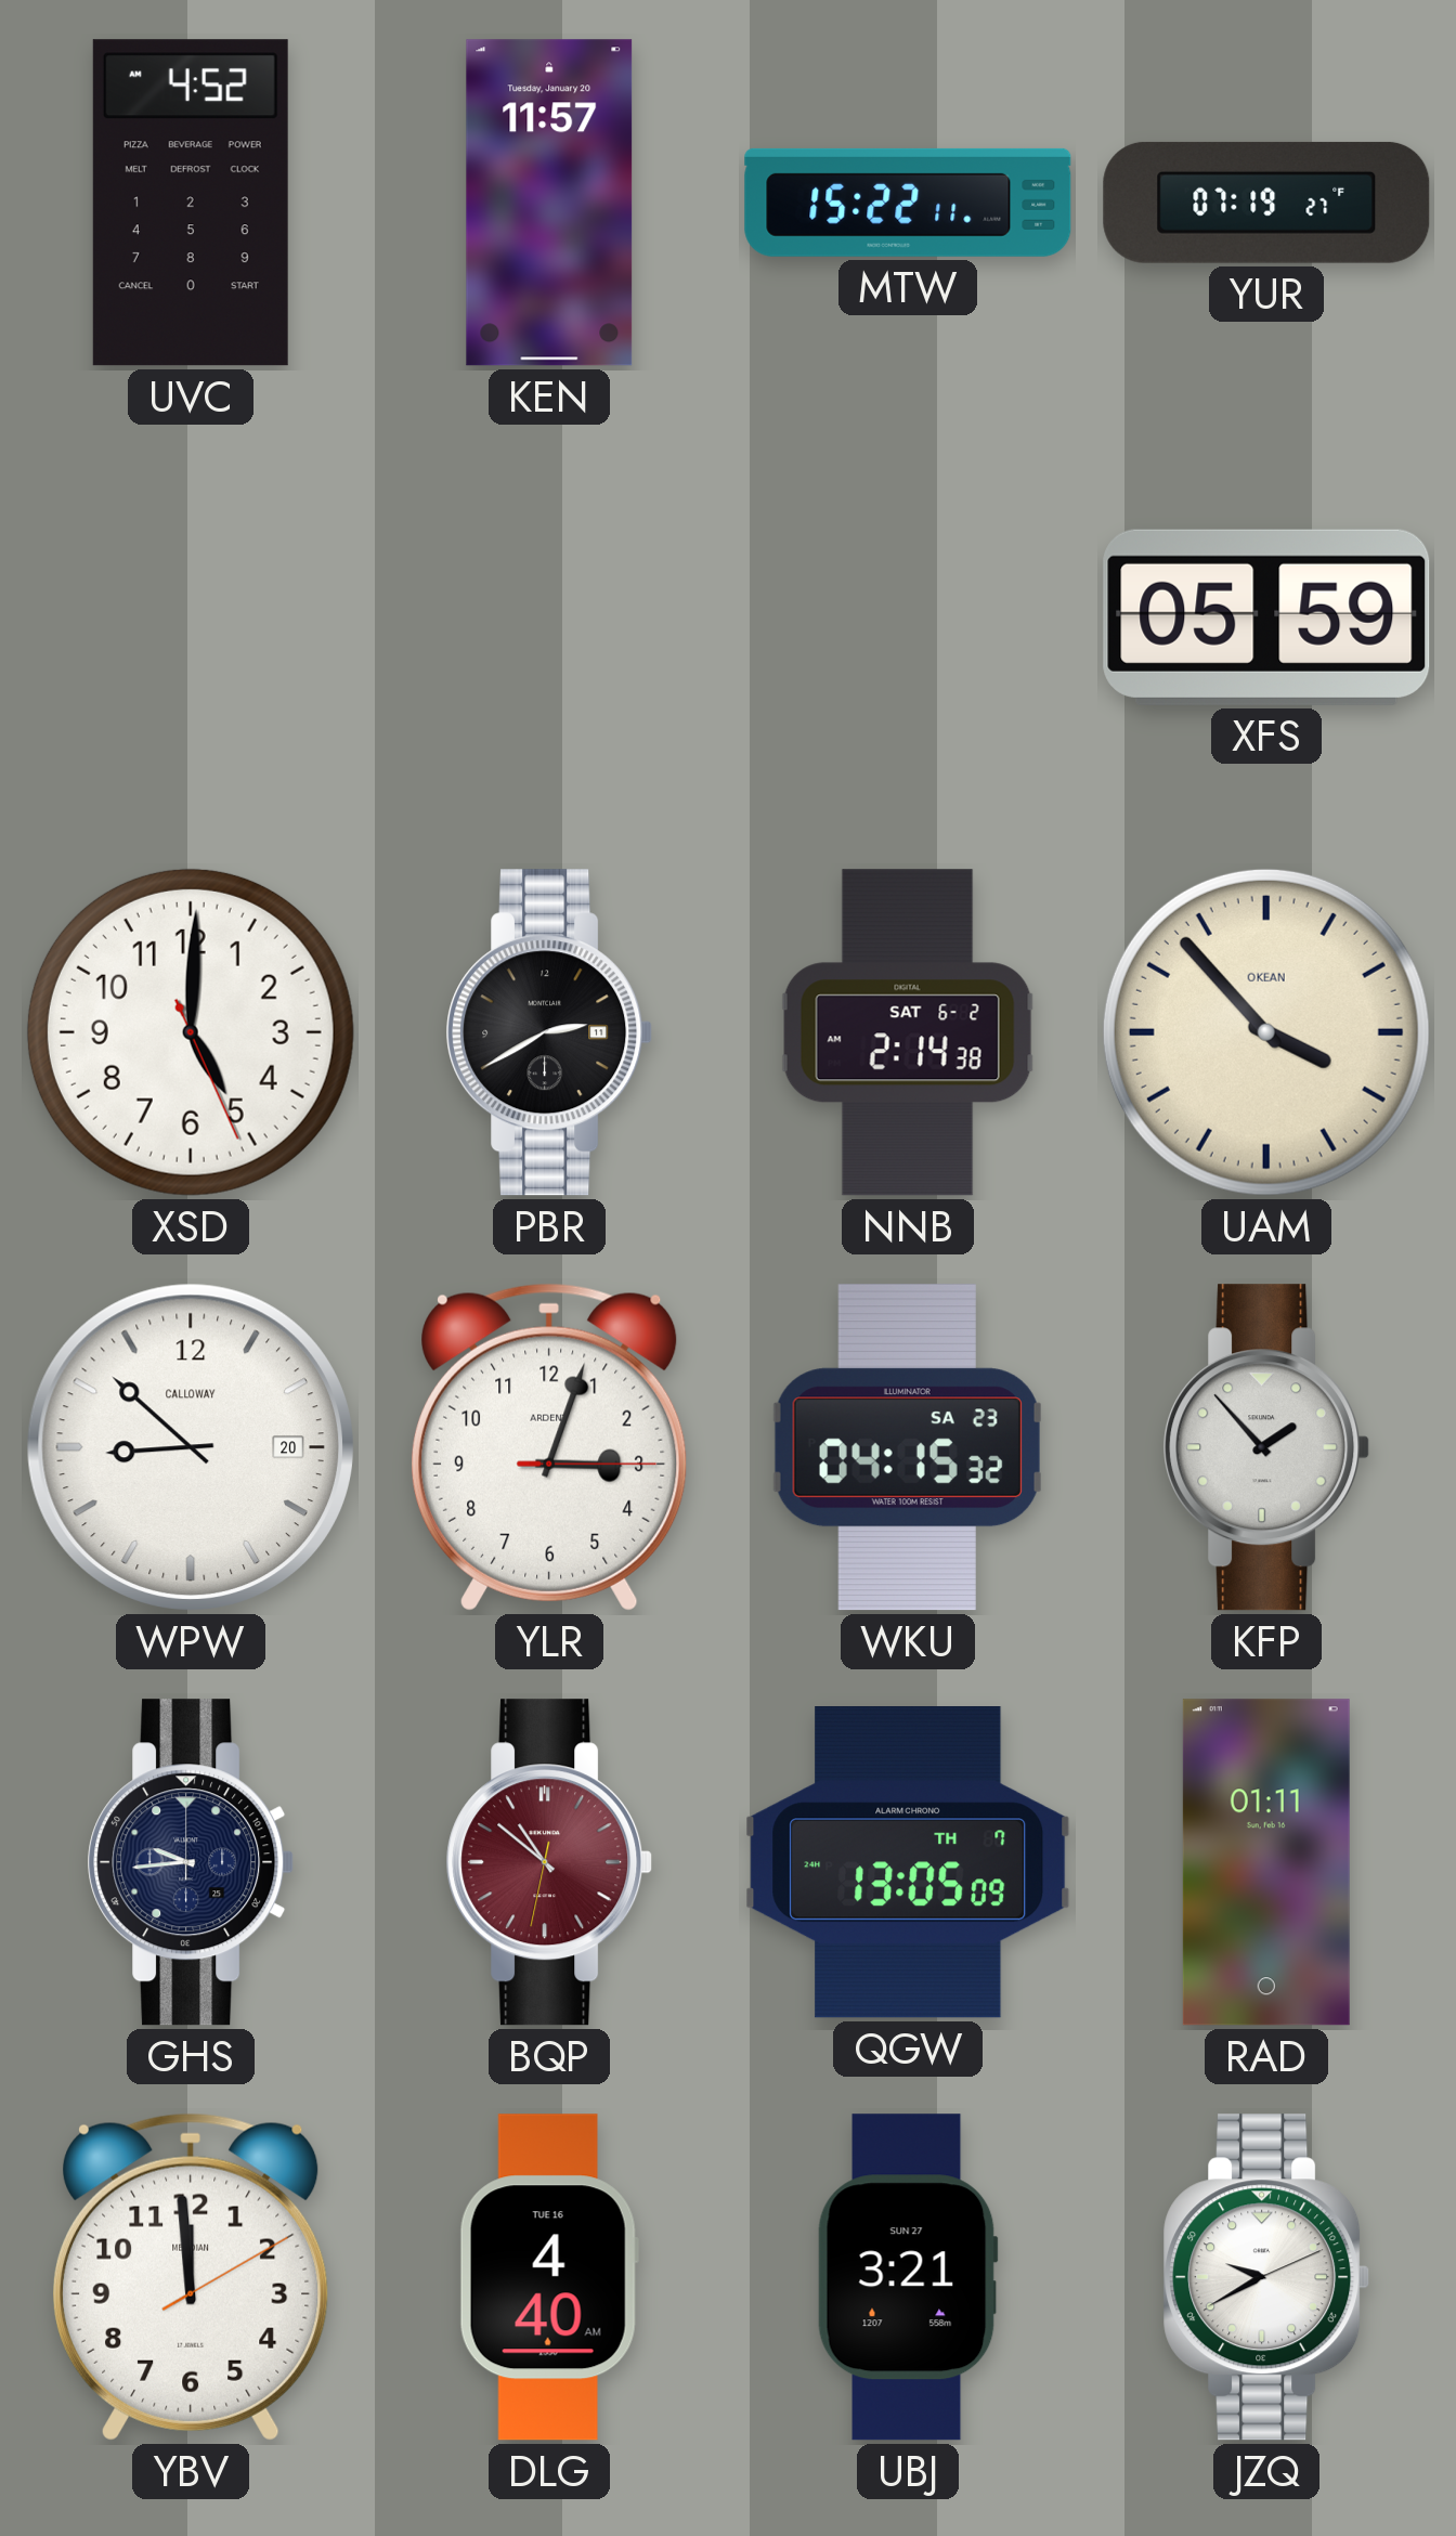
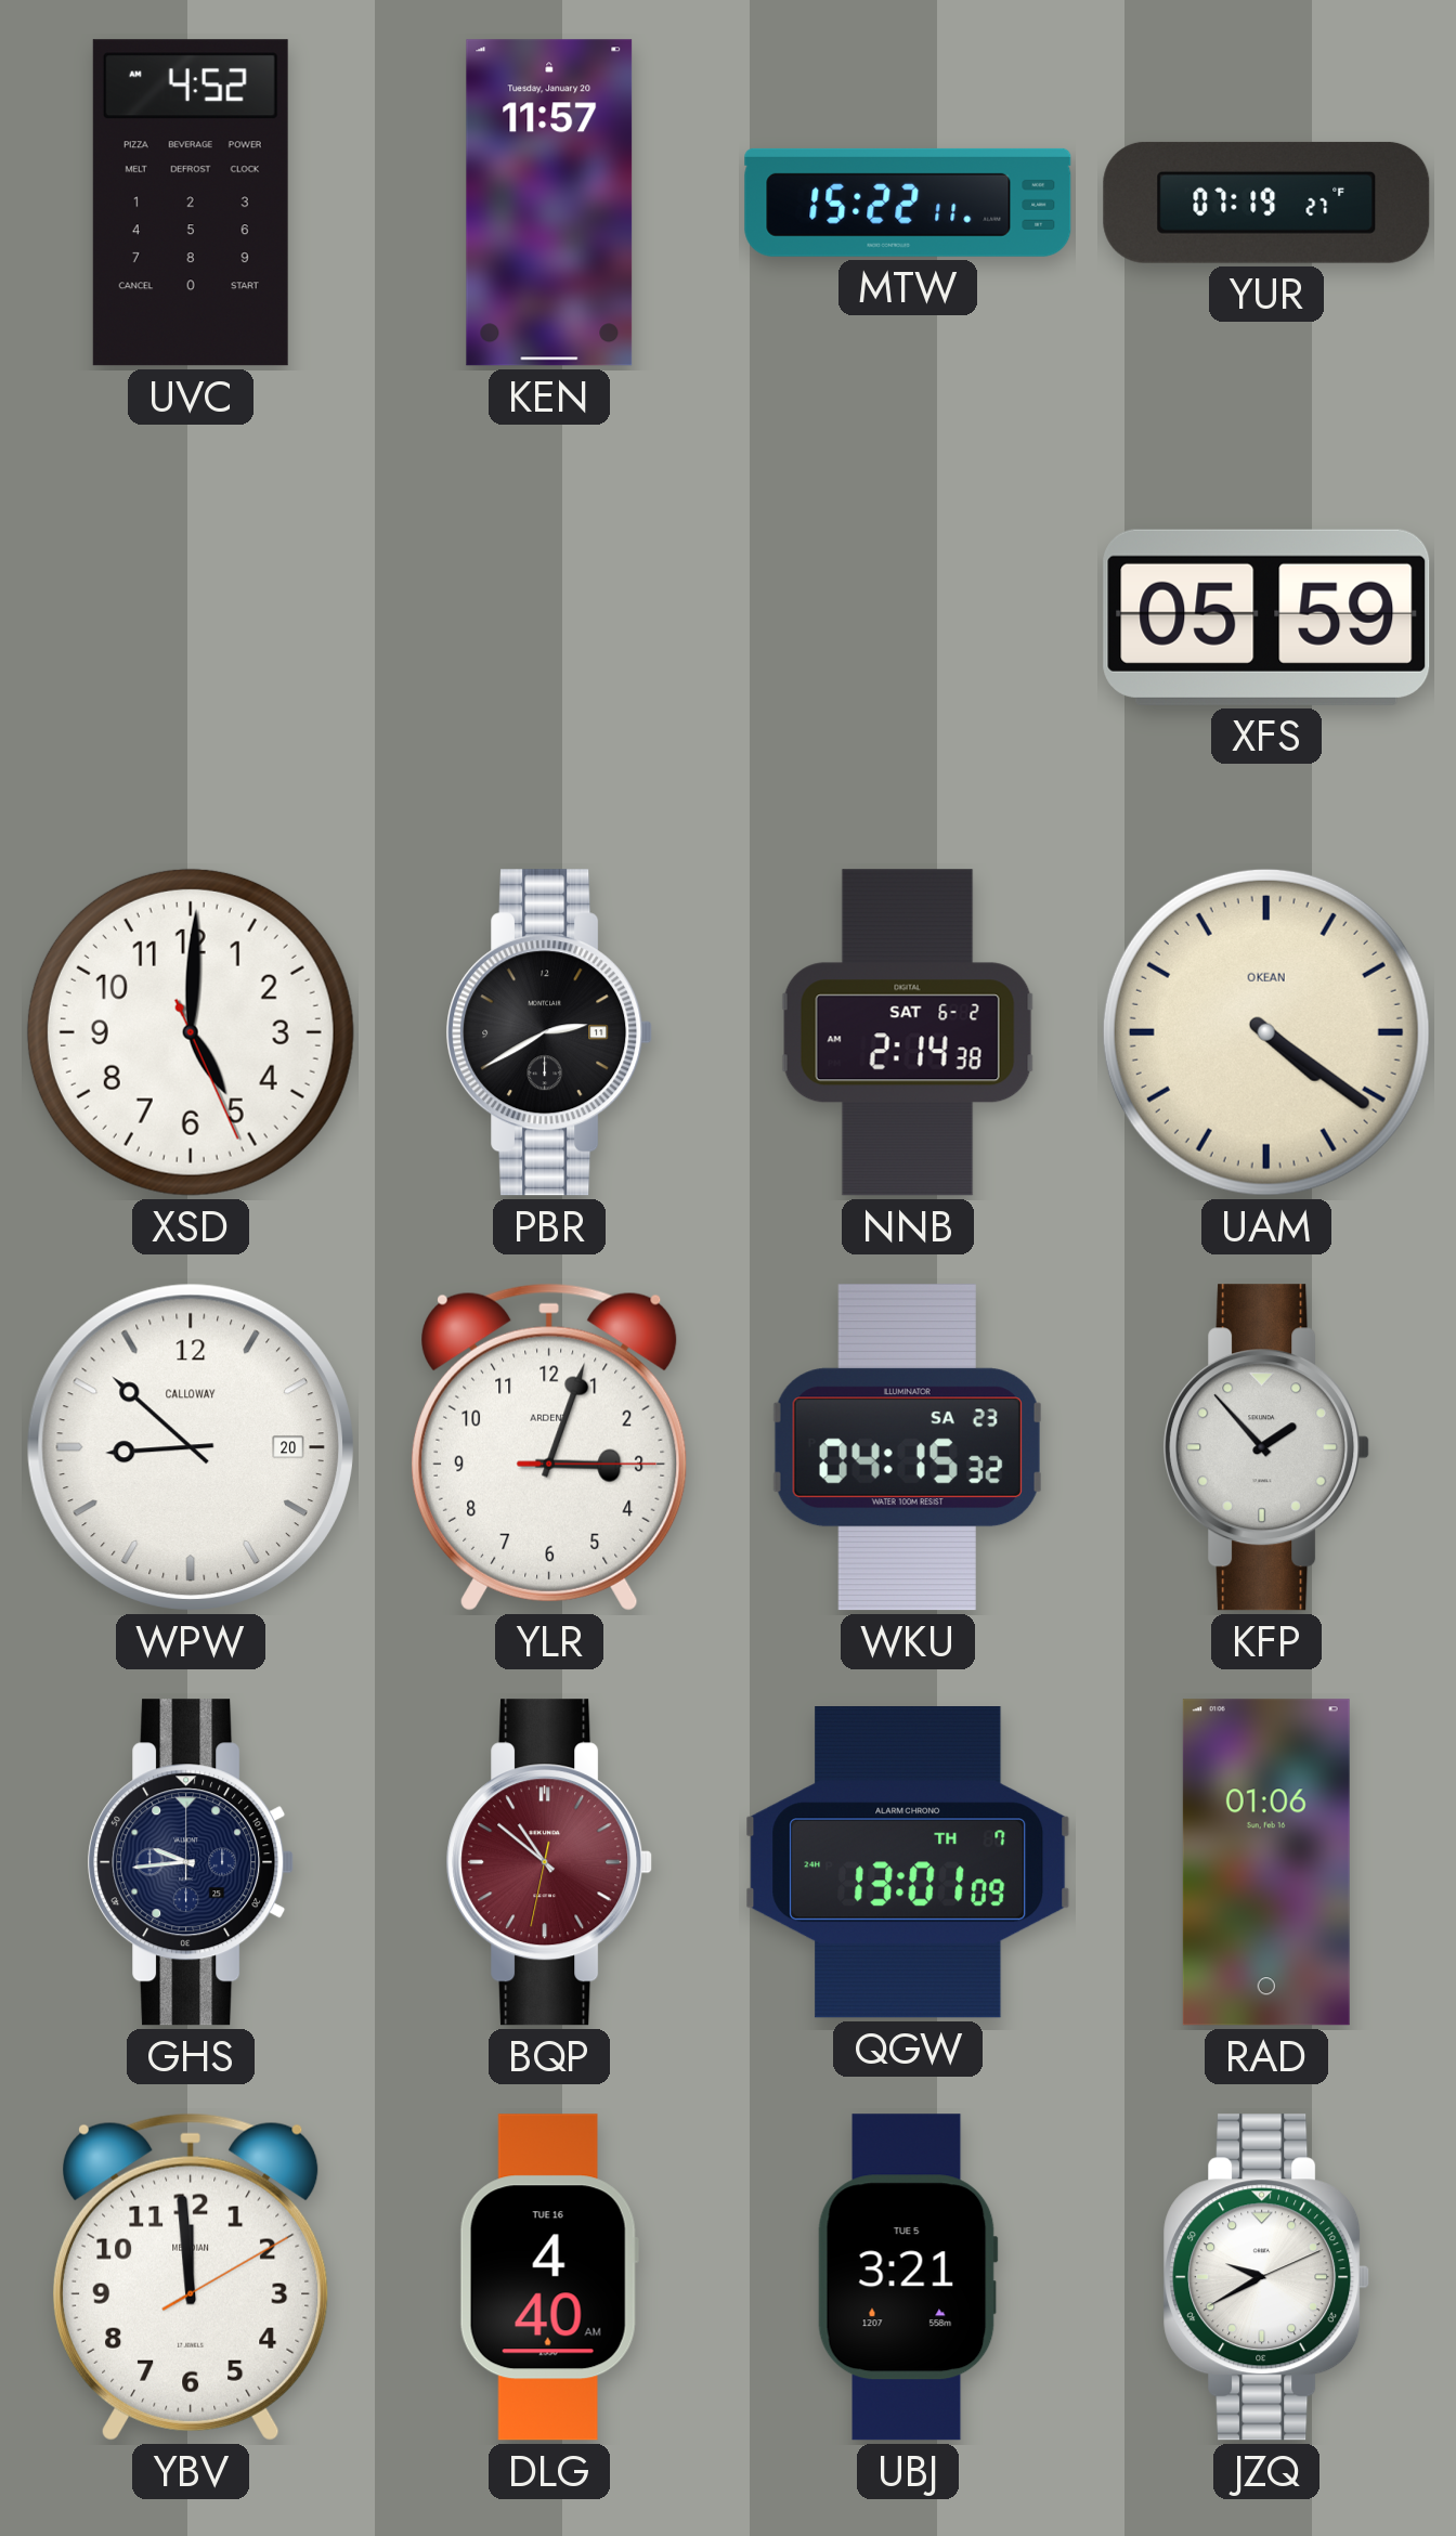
UAM: 3:53 -> 4:21 (1266, 1032)
QGW: 13:05 -> 13:01 (908, 1863)
RAD: 01:11 -> 01:06 (1266, 1862)
UBJ date: SUN 27 -> TUE 5 (908, 2277)
